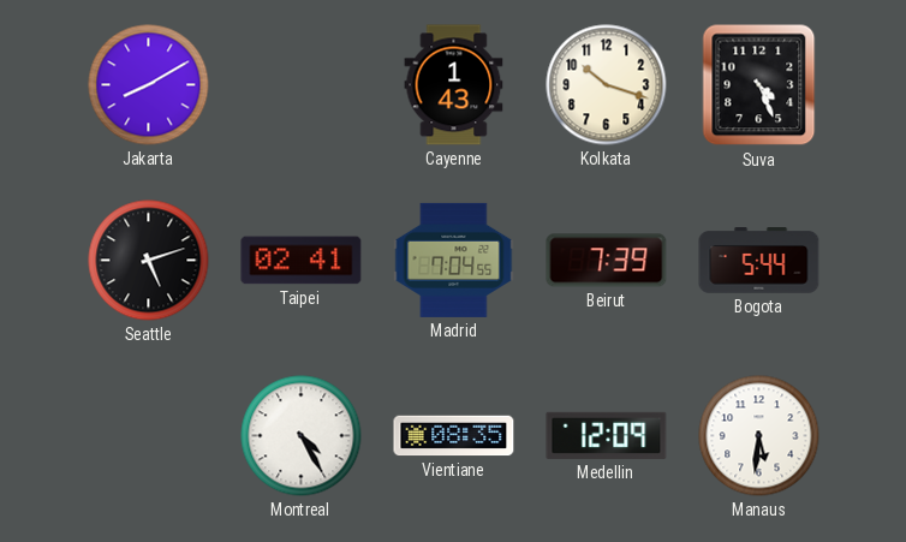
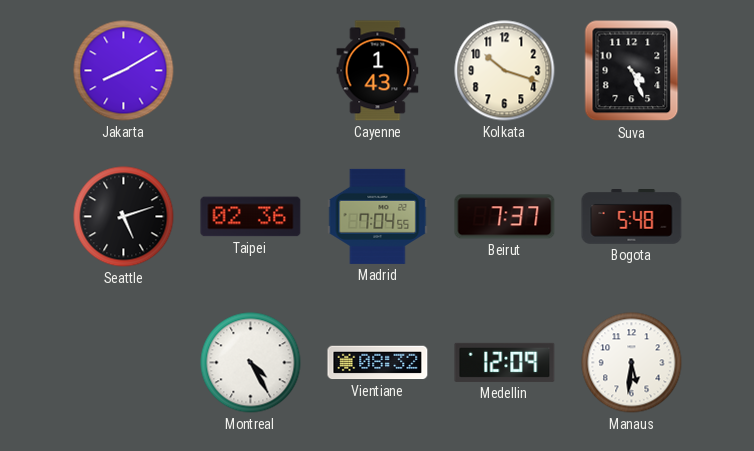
Taipei: 02:41 -> 02:36 (251, 217)
Beirut: 7:39 -> 7:37 (505, 217)
Bogota: 5:44 -> 5:48 (632, 217)
Vientiane: 08:35 -> 08:32 (378, 363)
